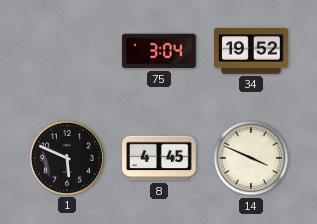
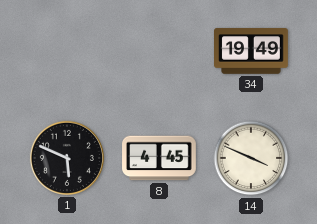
75: 3:04 -> none (159, 51)
34: 19:52 -> 19:49 (251, 51)
